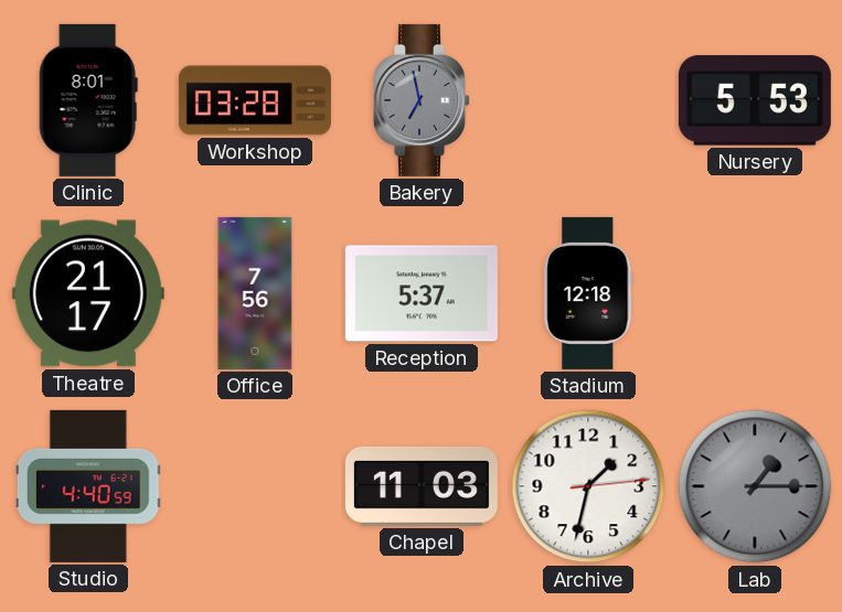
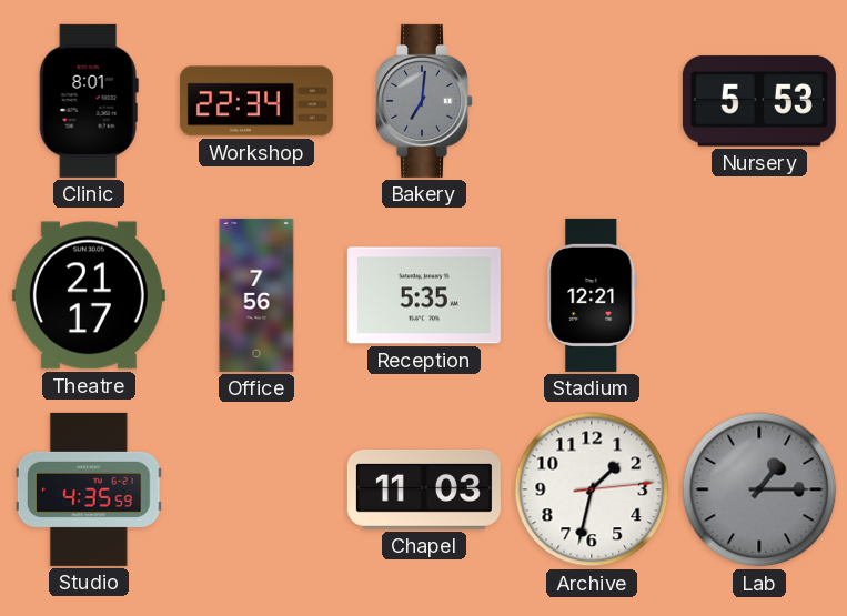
Workshop: 03:28 -> 22:34 (256, 101)
Bakery: 6:58 -> 7:01 (425, 101)
Reception: 5:37 -> 5:35 (424, 295)
Stadium: 12:18 -> 12:21 (592, 295)
Studio: 4:40 -> 4:35 (89, 489)
